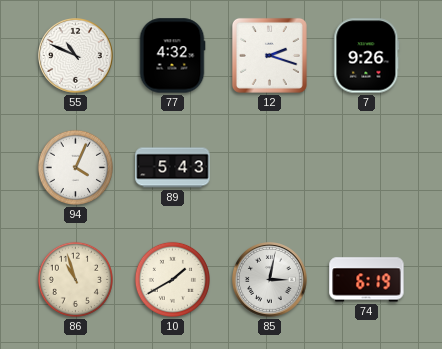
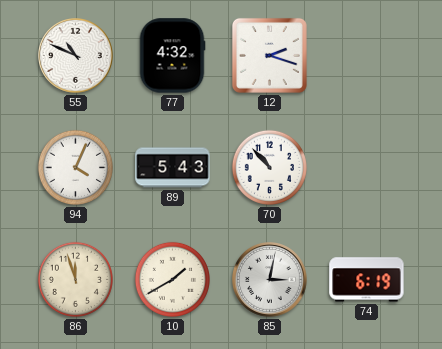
7: 9:26 -> none (367, 56)
70: none -> 10:53 (269, 167)
86: 10:57 -> 11:57 (75, 279)
